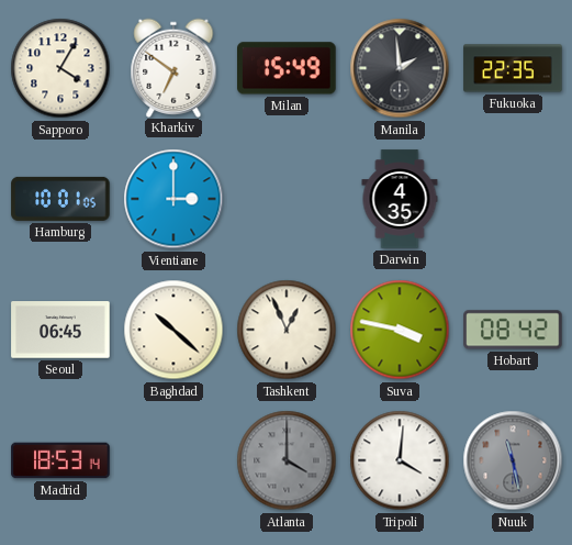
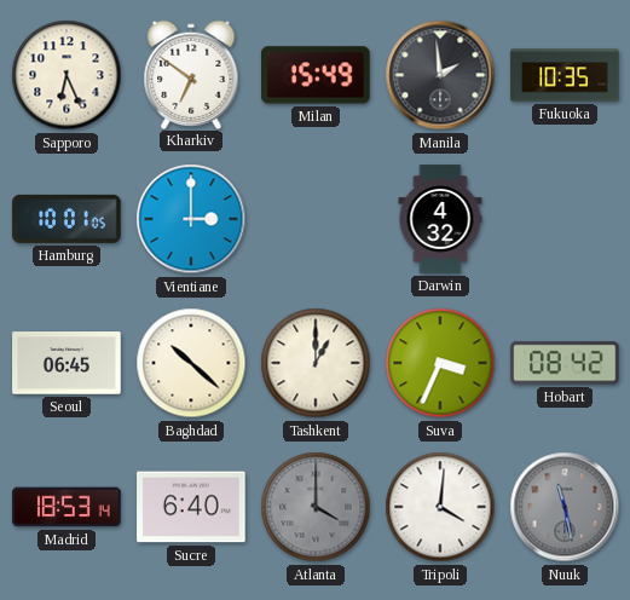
Sapporo: 4:05 -> 6:26 (67, 75)
Fukuoka: 22:35 -> 10:35 (565, 75)
Darwin: 4:35 -> 4:32 (440, 219)
Tashkent: 12:56 -> 1:00 (316, 363)
Suva: 3:47 -> 3:34 (440, 363)
Sucre: none -> 6:40 (191, 507)
